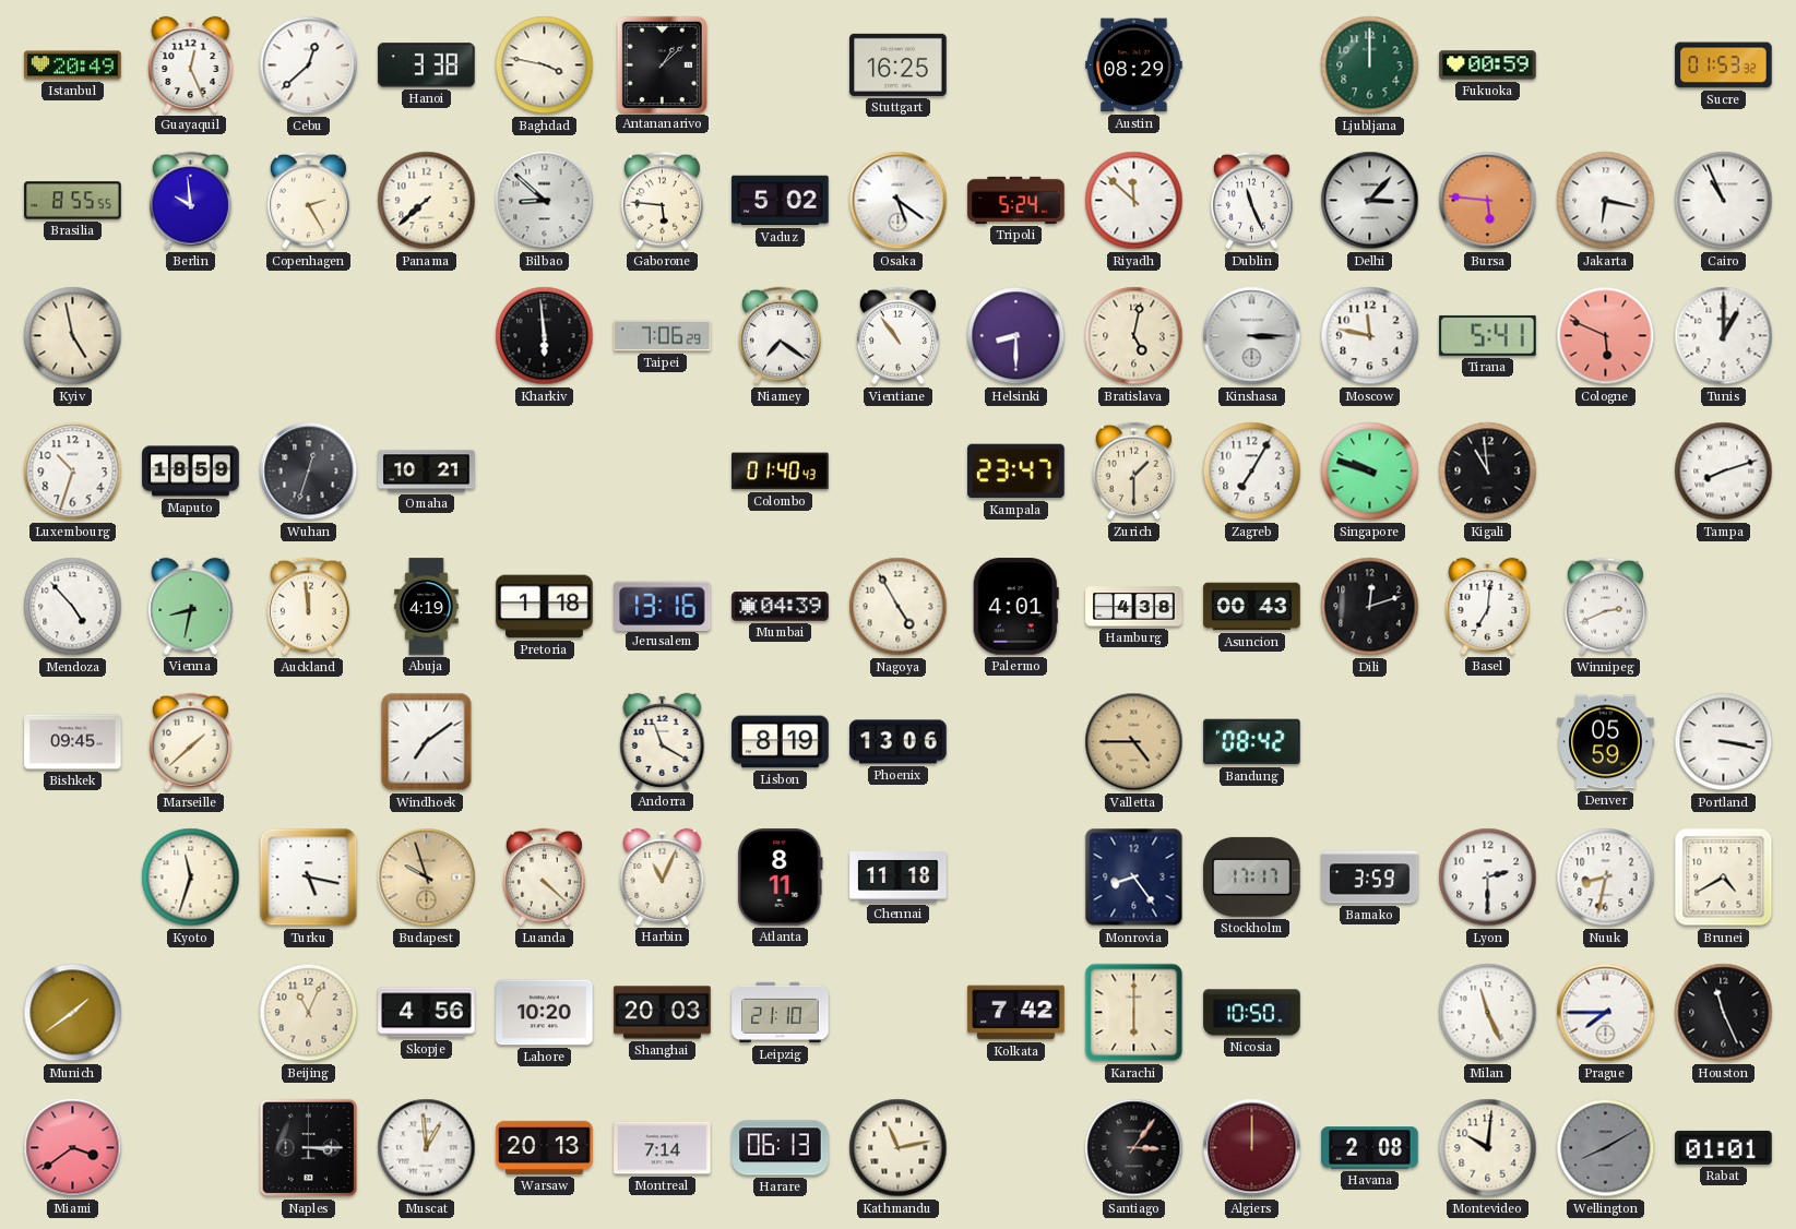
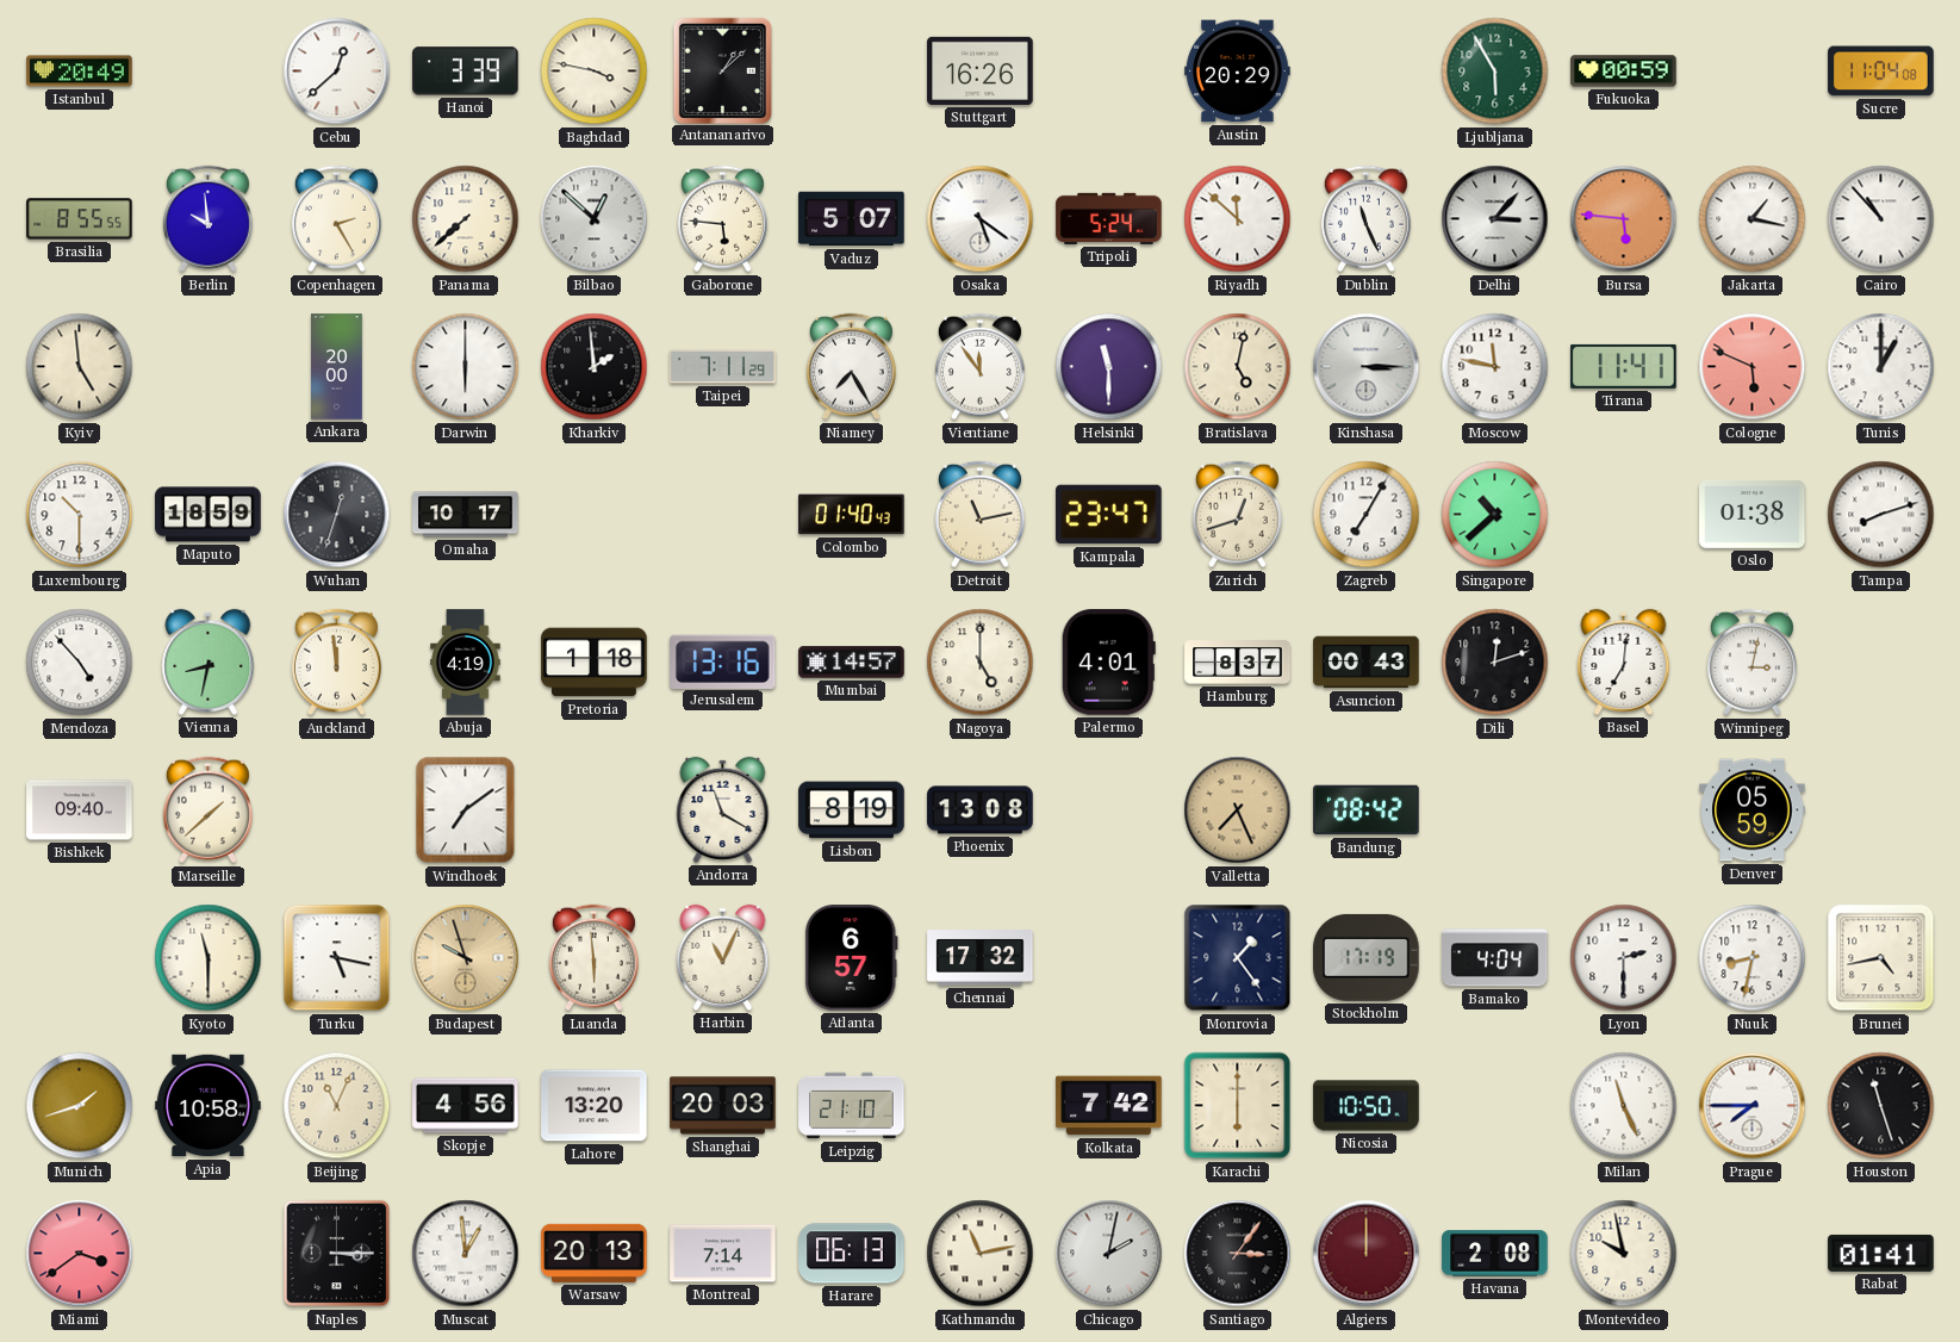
Guayaquil: 12:26 -> none (191, 64)
Hanoi: 3:38 -> 3:39 (466, 72)
Stuttgart: 16:25 -> 16:26 (981, 70)
Austin: 08:29 -> 20:29 (1238, 72)
Ljubljana: 12:00 -> 5:55 (1495, 72)
Sucre: 01:53 -> 11:04 (1881, 72)
Bilbao: 8:52 -> 12:52 (595, 219)
Vaduz: 5:02 -> 5:07 (852, 219)
Jakarta: 6:17 -> 1:17 (1753, 219)
Cairo: 10:56 -> 10:53 (1881, 219)
Kyiv: 4:58 -> 4:59 (80, 367)
Ankara: none -> 20:00 (337, 367)
Darwin: none -> 6:00 (466, 367)
Kharkiv: 5:59 -> 1:59 (595, 367)
Taipei: 7:06 -> 7:11 (723, 367)
Niamey: 7:21 -> 7:25 (851, 367)
Vientiane: 10:54 -> 11:54 (979, 367)
Helsinki: 8:30 -> 11:30 (1109, 367)
Tirana: 5:41 -> 11:41 (1624, 366)
Luxembourg: 10:33 -> 10:30 (80, 515)
Omaha: 10:21 -> 10:17 (466, 515)
Detroit: none -> 11:13 (979, 515)
Zurich: 1:30 -> 12:42 (1237, 515)
Singapore: 9:48 -> 10:38 (1495, 515)
Kigali: 10:59 -> none (1488, 472)
Oslo: none -> 01:38 (1753, 515)
Mumbai: 04:39 -> 14:57 (852, 663)
Nagoya: 4:55 -> 5:00 (981, 663)
Hamburg: 4:38 -> 8:37 (1238, 663)
Winnipeg: 2:41 -> 3:02 (1751, 663)
Bishkek: 09:45 -> 09:40 (80, 810)
Phoenix: 13:06 -> 13:08 (981, 810)
Valletta: 4:45 -> 7:26 (1238, 810)
Portland: 3:17 -> none (1724, 742)
Kyoto: 11:33 -> 11:30 (209, 958)
Luanda: 4:22 -> 5:59 (593, 958)
Atlanta: 8:11 -> 6:57 (851, 958)
Chennai: 11:18 -> 17:32 (981, 958)
Monrovia: 8:24 -> 1:24 (1238, 958)
Stockholm: 17:17 -> 17:19 (1367, 957)
Bamako: 3:59 -> 4:04 (1495, 958)
Brunei: 4:40 -> 4:43 (1881, 958)
Munich: 1:39 -> 1:42 (80, 1106)
Apia: none -> 10:58 (209, 1106)
Lahore: 10:20 -> 13:20 (595, 1106)
Houston: 11:26 -> 11:27 (1881, 1106)
Chicago: none -> 2:02 (1109, 1254)
Montevideo: 10:01 -> 9:58 (1624, 1254)
Wellington: 8:10 -> none (1606, 1148)
Rabat: 01:01 -> 01:41 (1881, 1253)
